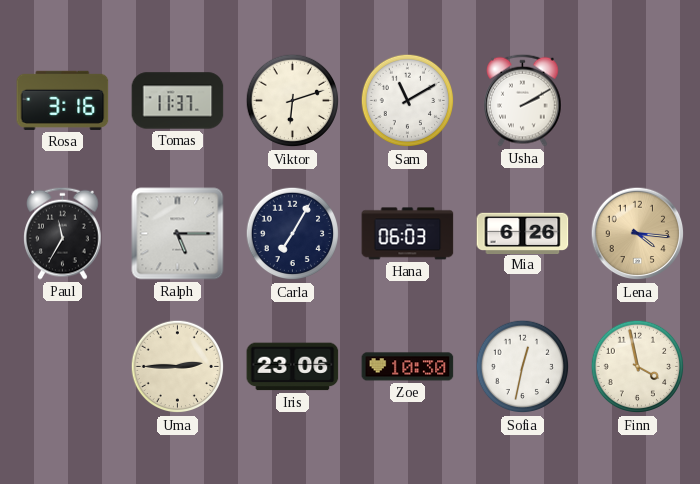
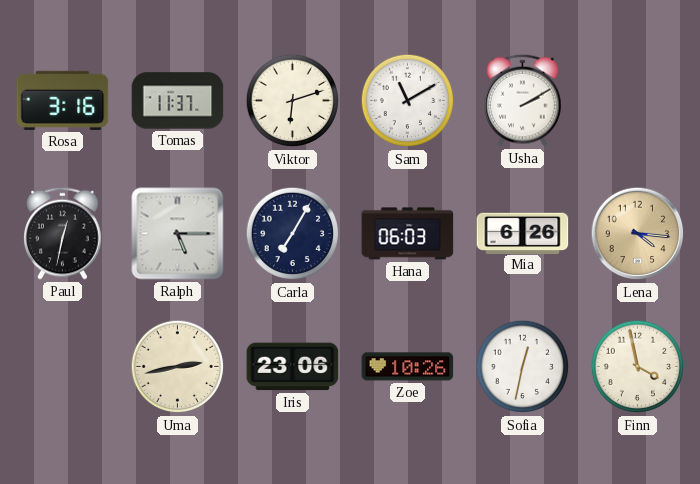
Paul: 11:35 -> 12:32 (63, 233)
Uma: 2:45 -> 2:43 (178, 367)
Zoe: 10:30 -> 10:26 (408, 367)
